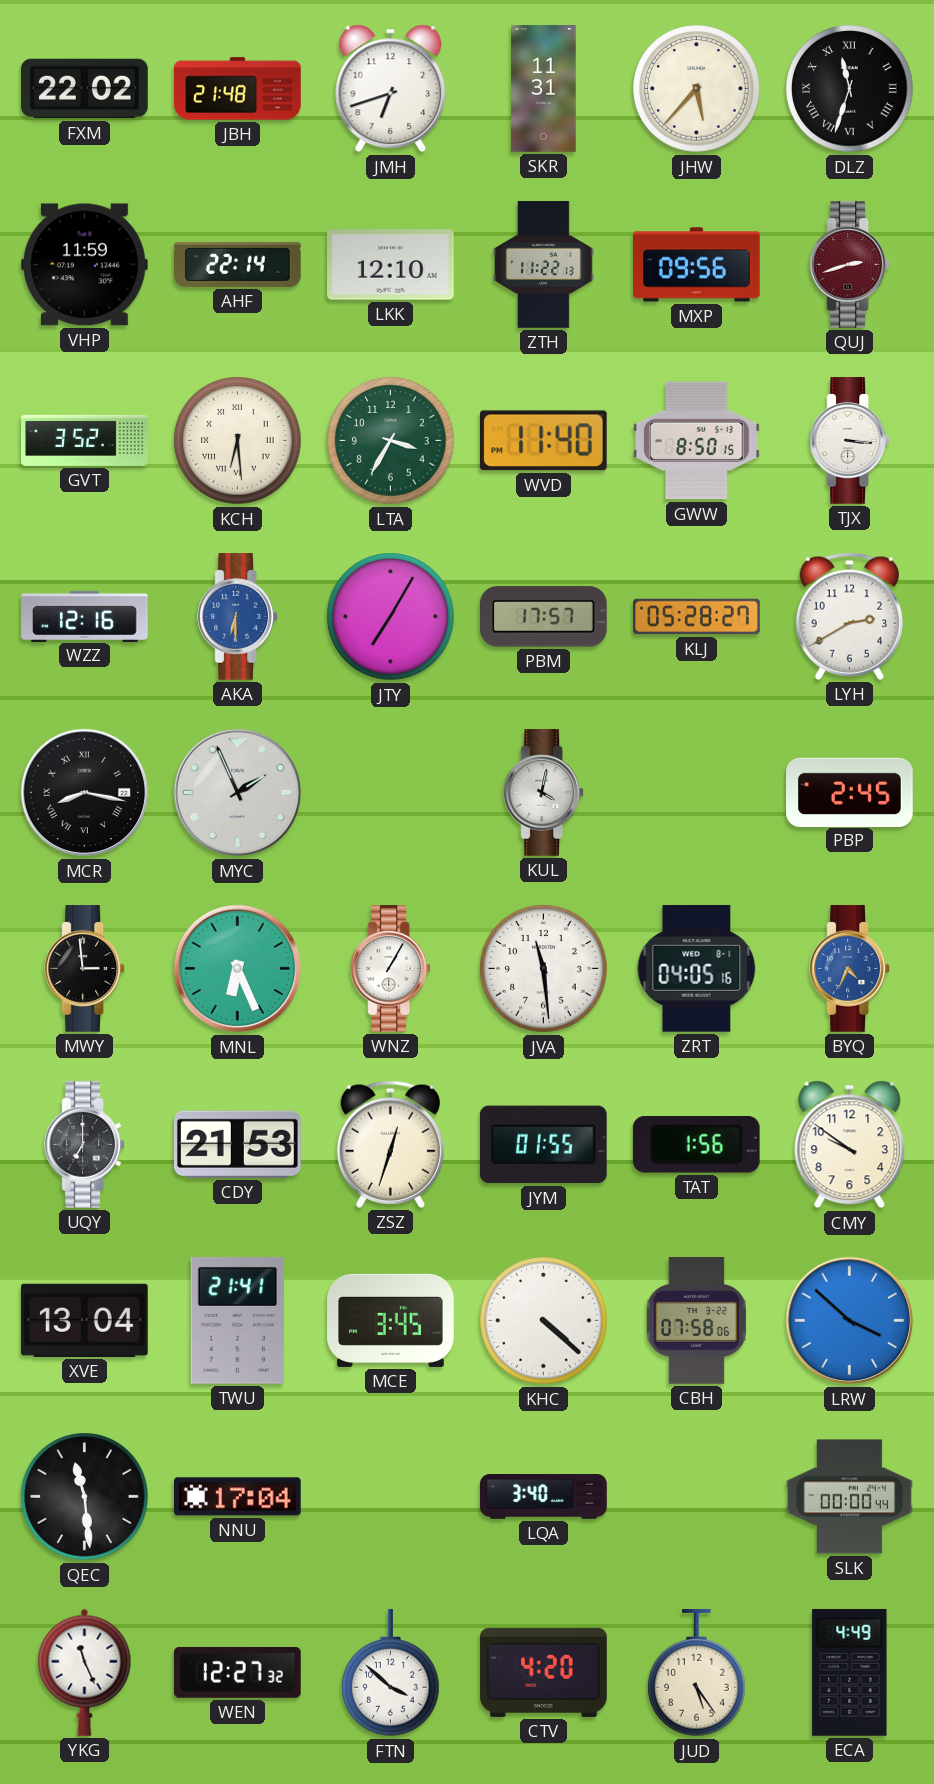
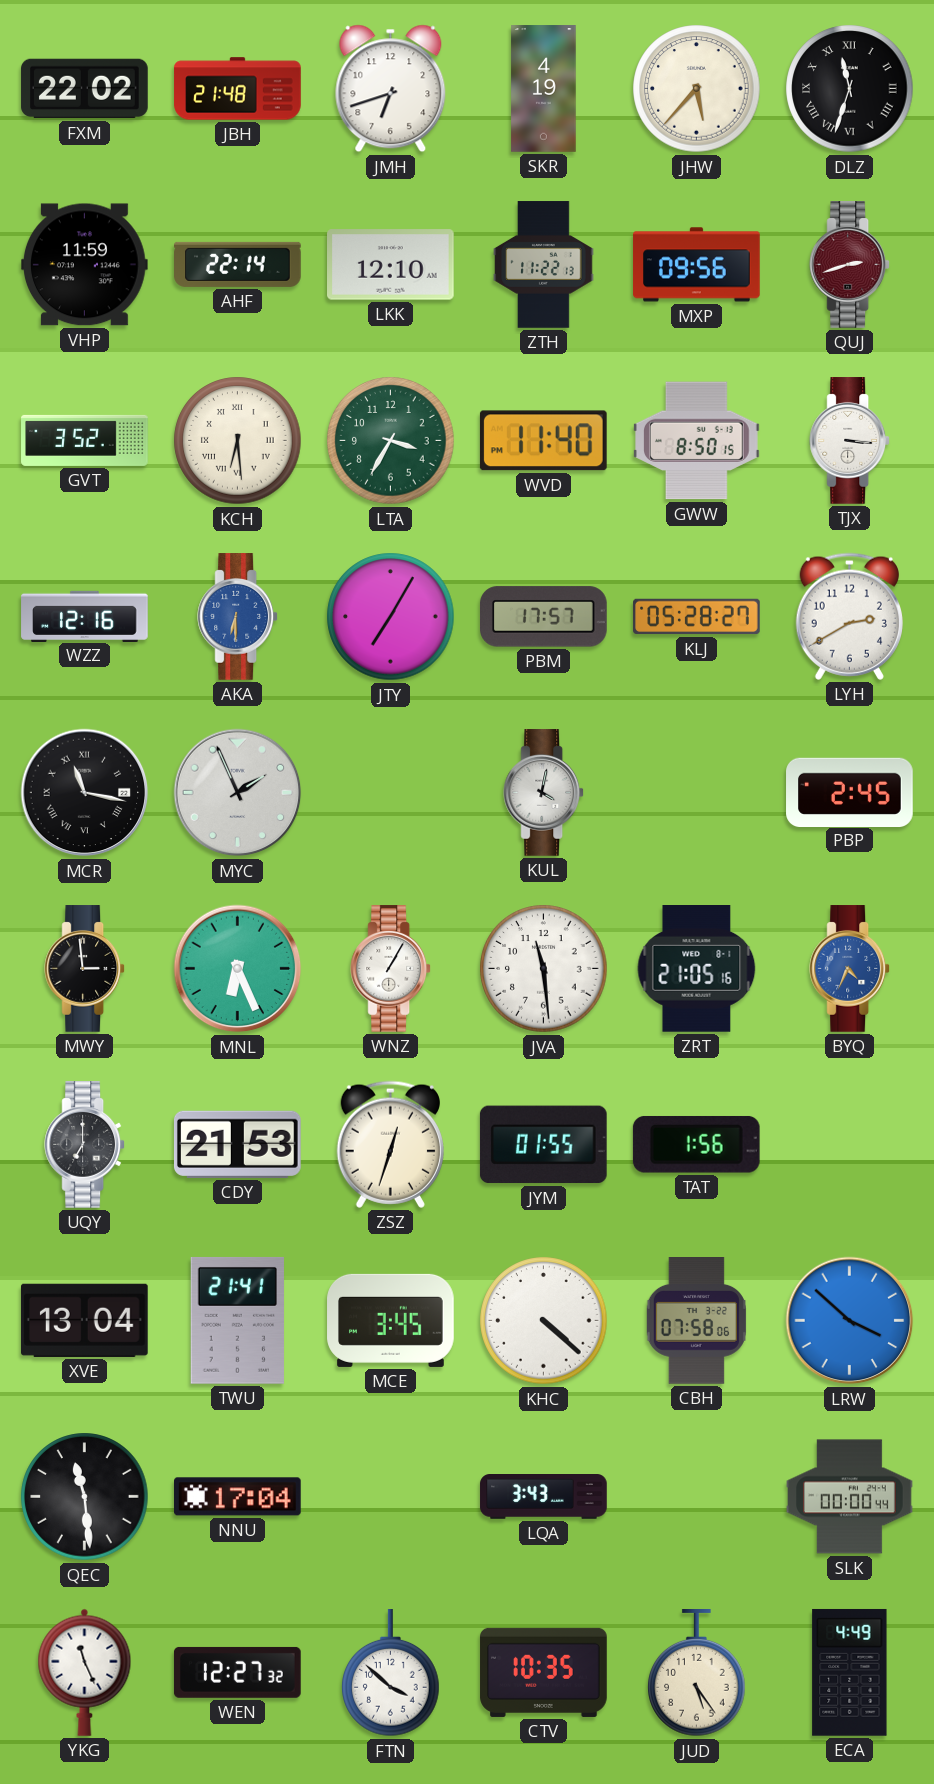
SKR: 11:31 -> 4:19 (544, 89)
MCR: 8:17 -> 11:17 (85, 793)
ZRT: 04:05 -> 21:05 (697, 969)
CMY: 9:51 -> none (850, 1145)
LQA: 3:40 -> 3:43 (544, 1497)
CTV: 4:20 -> 10:35 (544, 1672)
